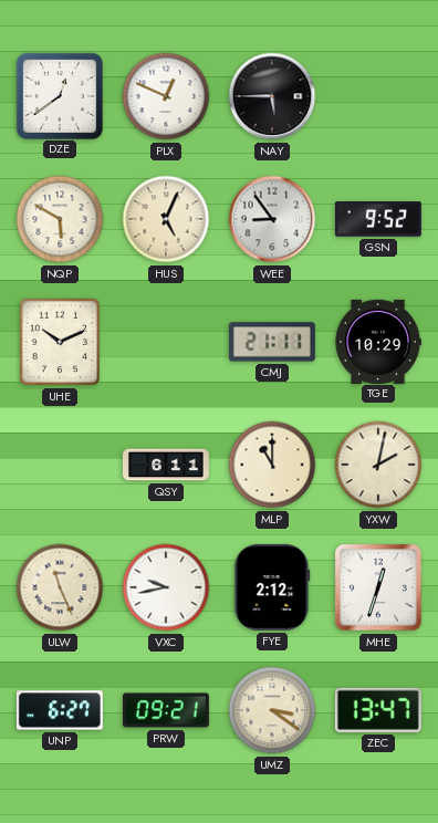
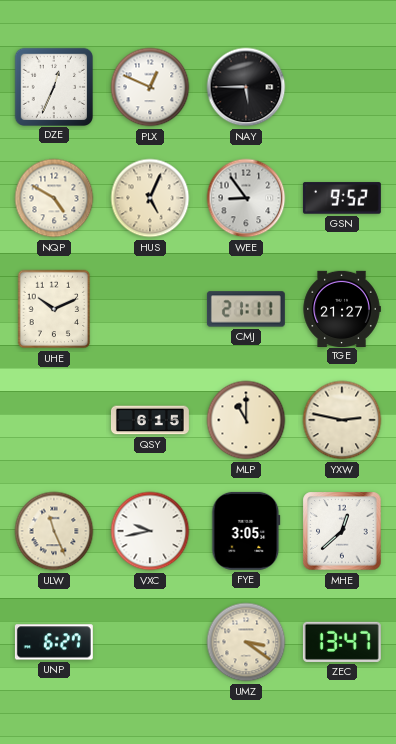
DZE: 12:39 -> 12:34 (53, 86)
NQP: 5:50 -> 4:50 (54, 198)
TGE: 10:29 -> 21:27 (342, 308)
QSY: 6:11 -> 6:15 (150, 420)
YXW: 2:02 -> 2:47 (342, 420)
FYE: 2:12 -> 3:05 (246, 531)
MHE: 12:33 -> 12:38 (342, 531)
PRW: 09:21 -> none (166, 710)
